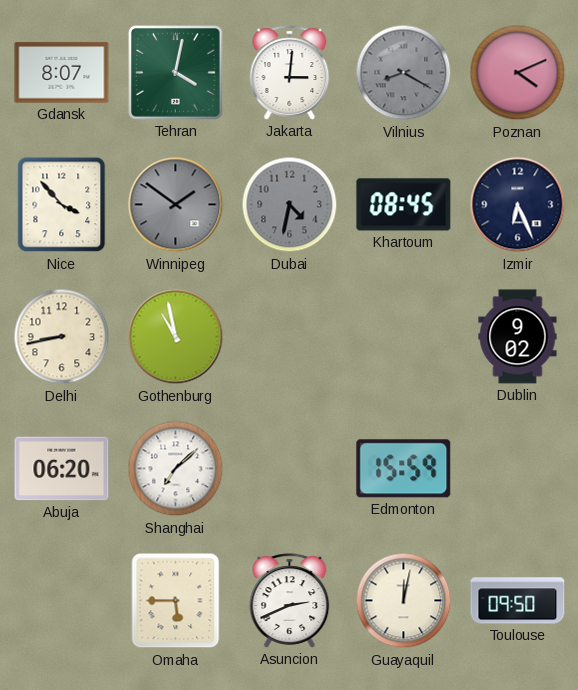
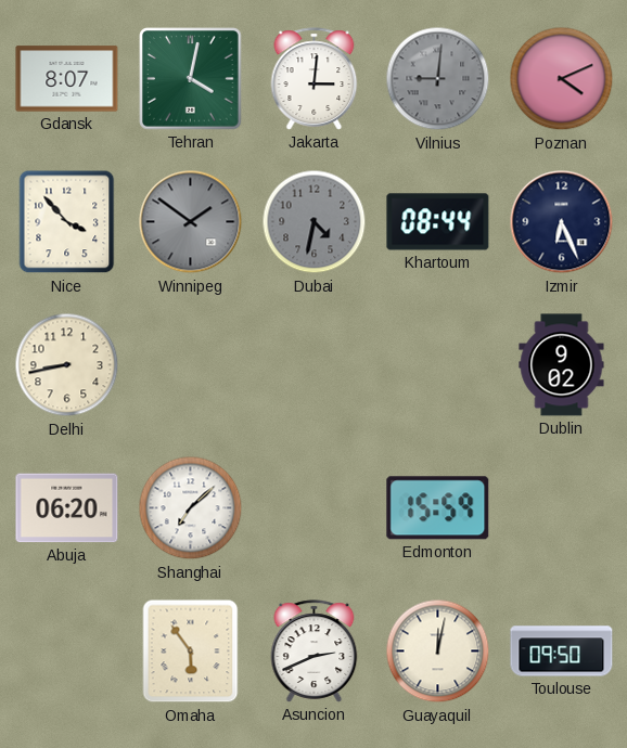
Vilnius: 8:20 -> 9:01 (438, 79)
Khartoum: 08:45 -> 08:44 (438, 222)
Gothenburg: 10:58 -> none (176, 337)
Omaha: 5:45 -> 5:54 (191, 652)
